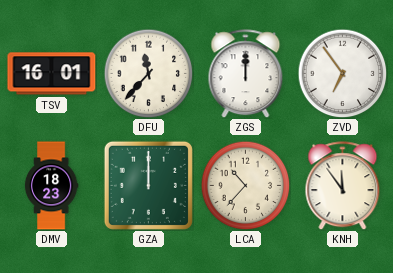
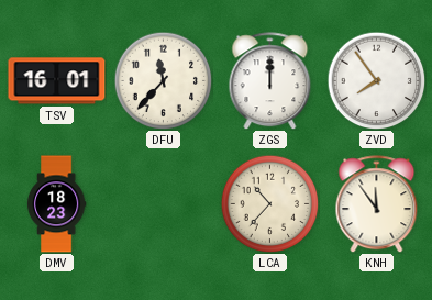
ZVD: 6:54 -> 7:54 (376, 80)
GZA: 12:00 -> none (148, 185)
